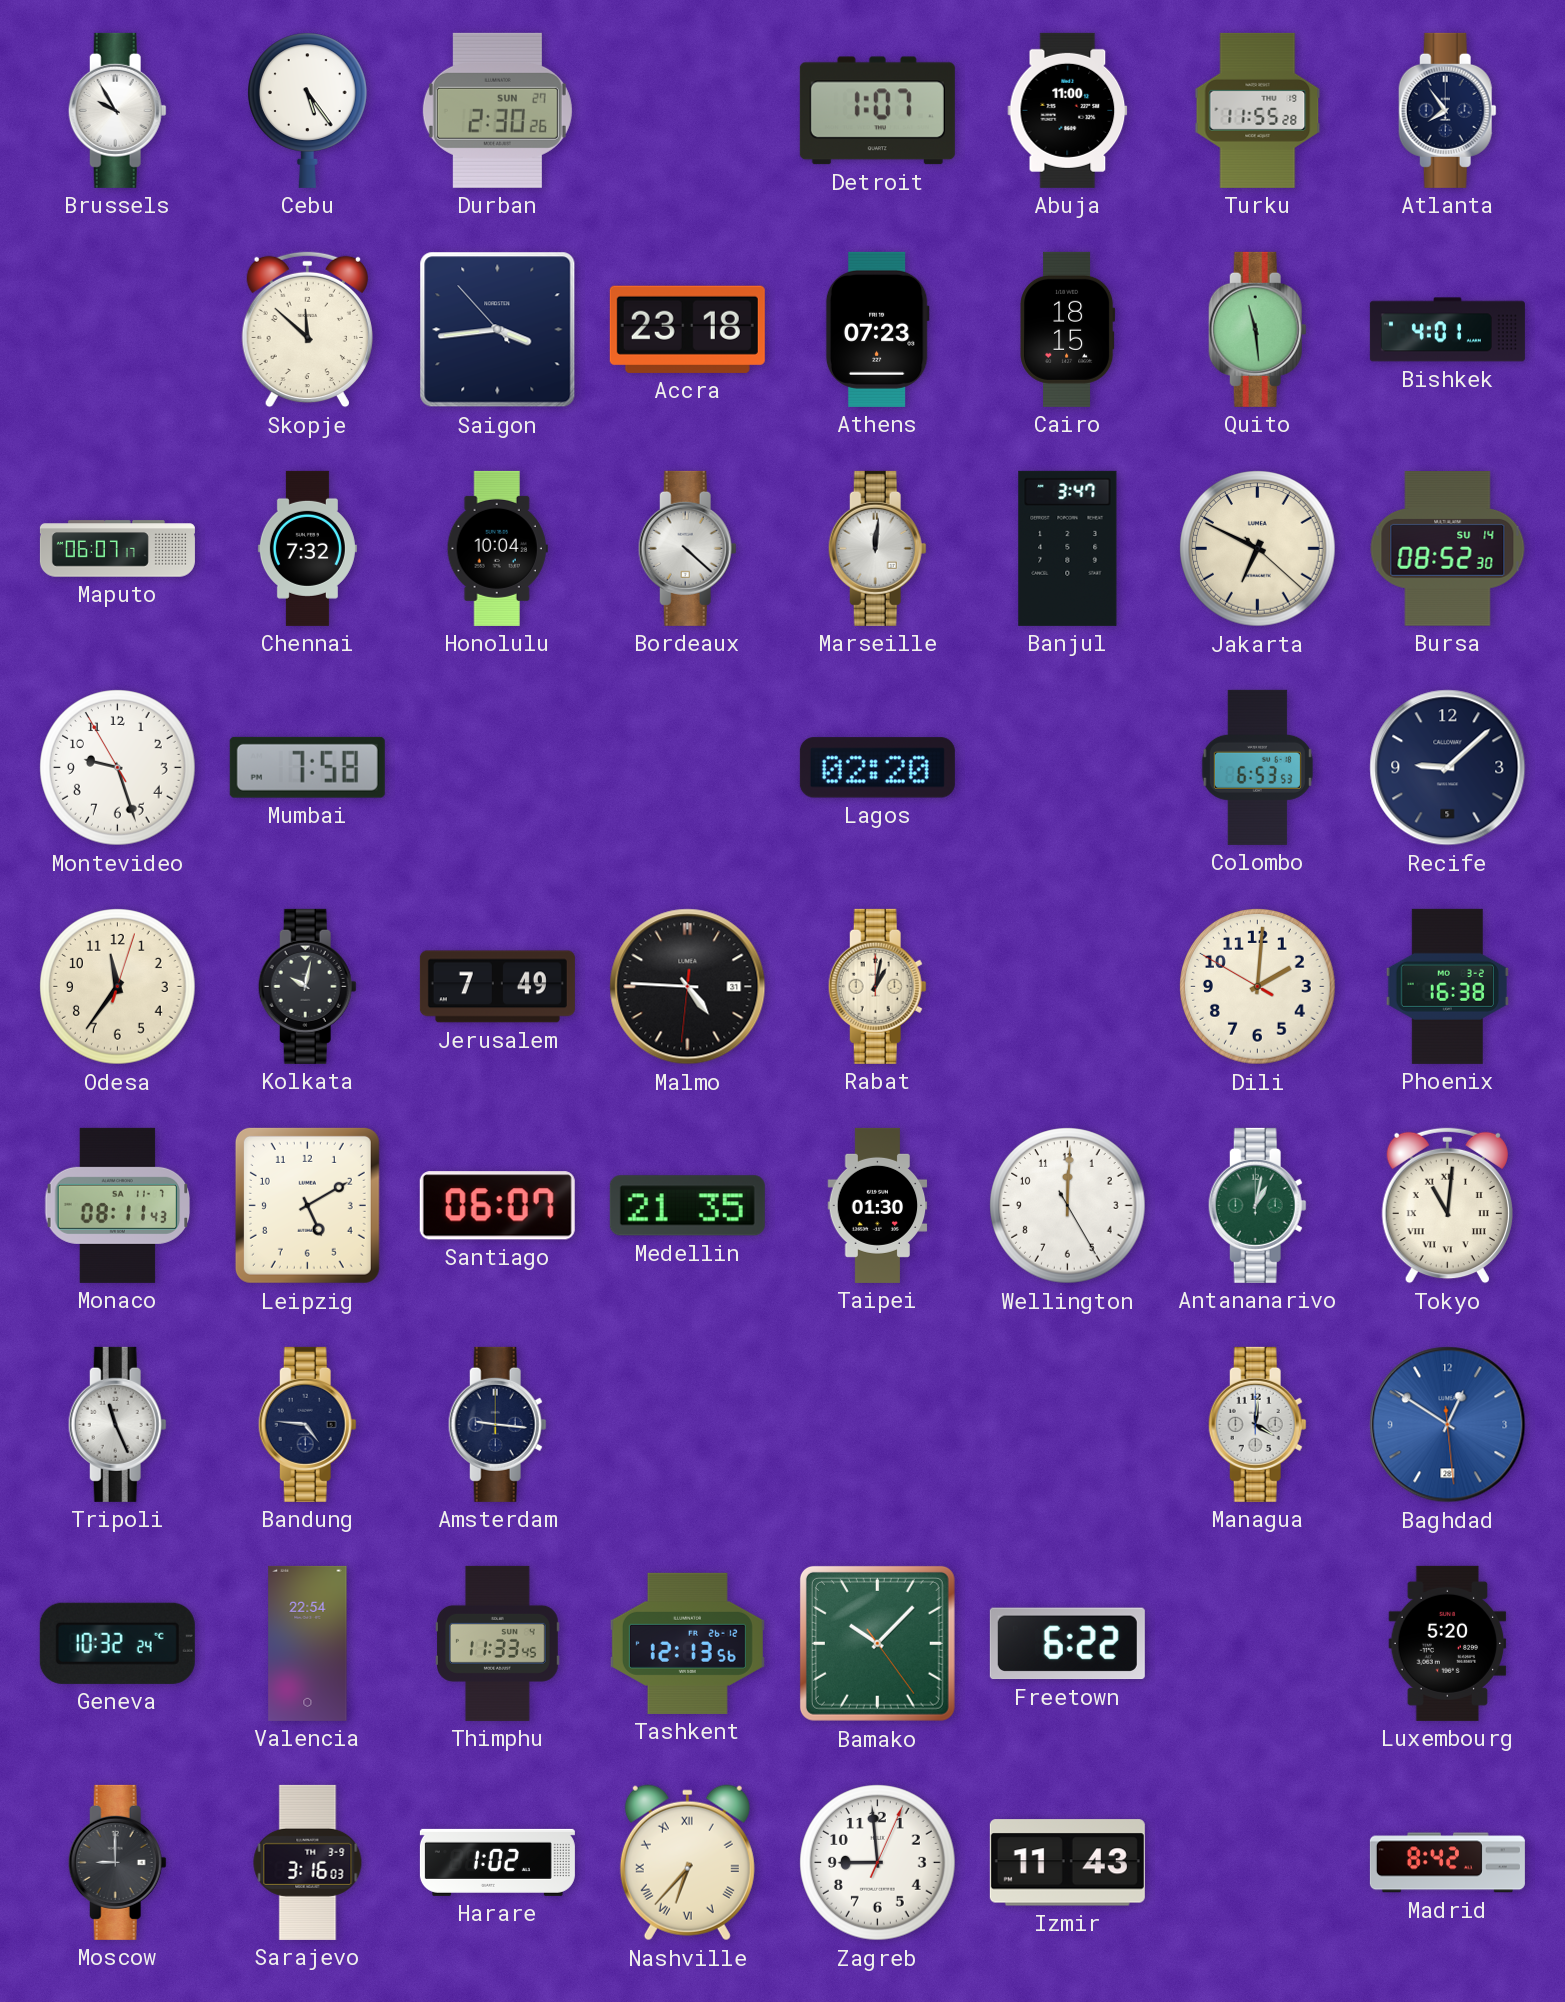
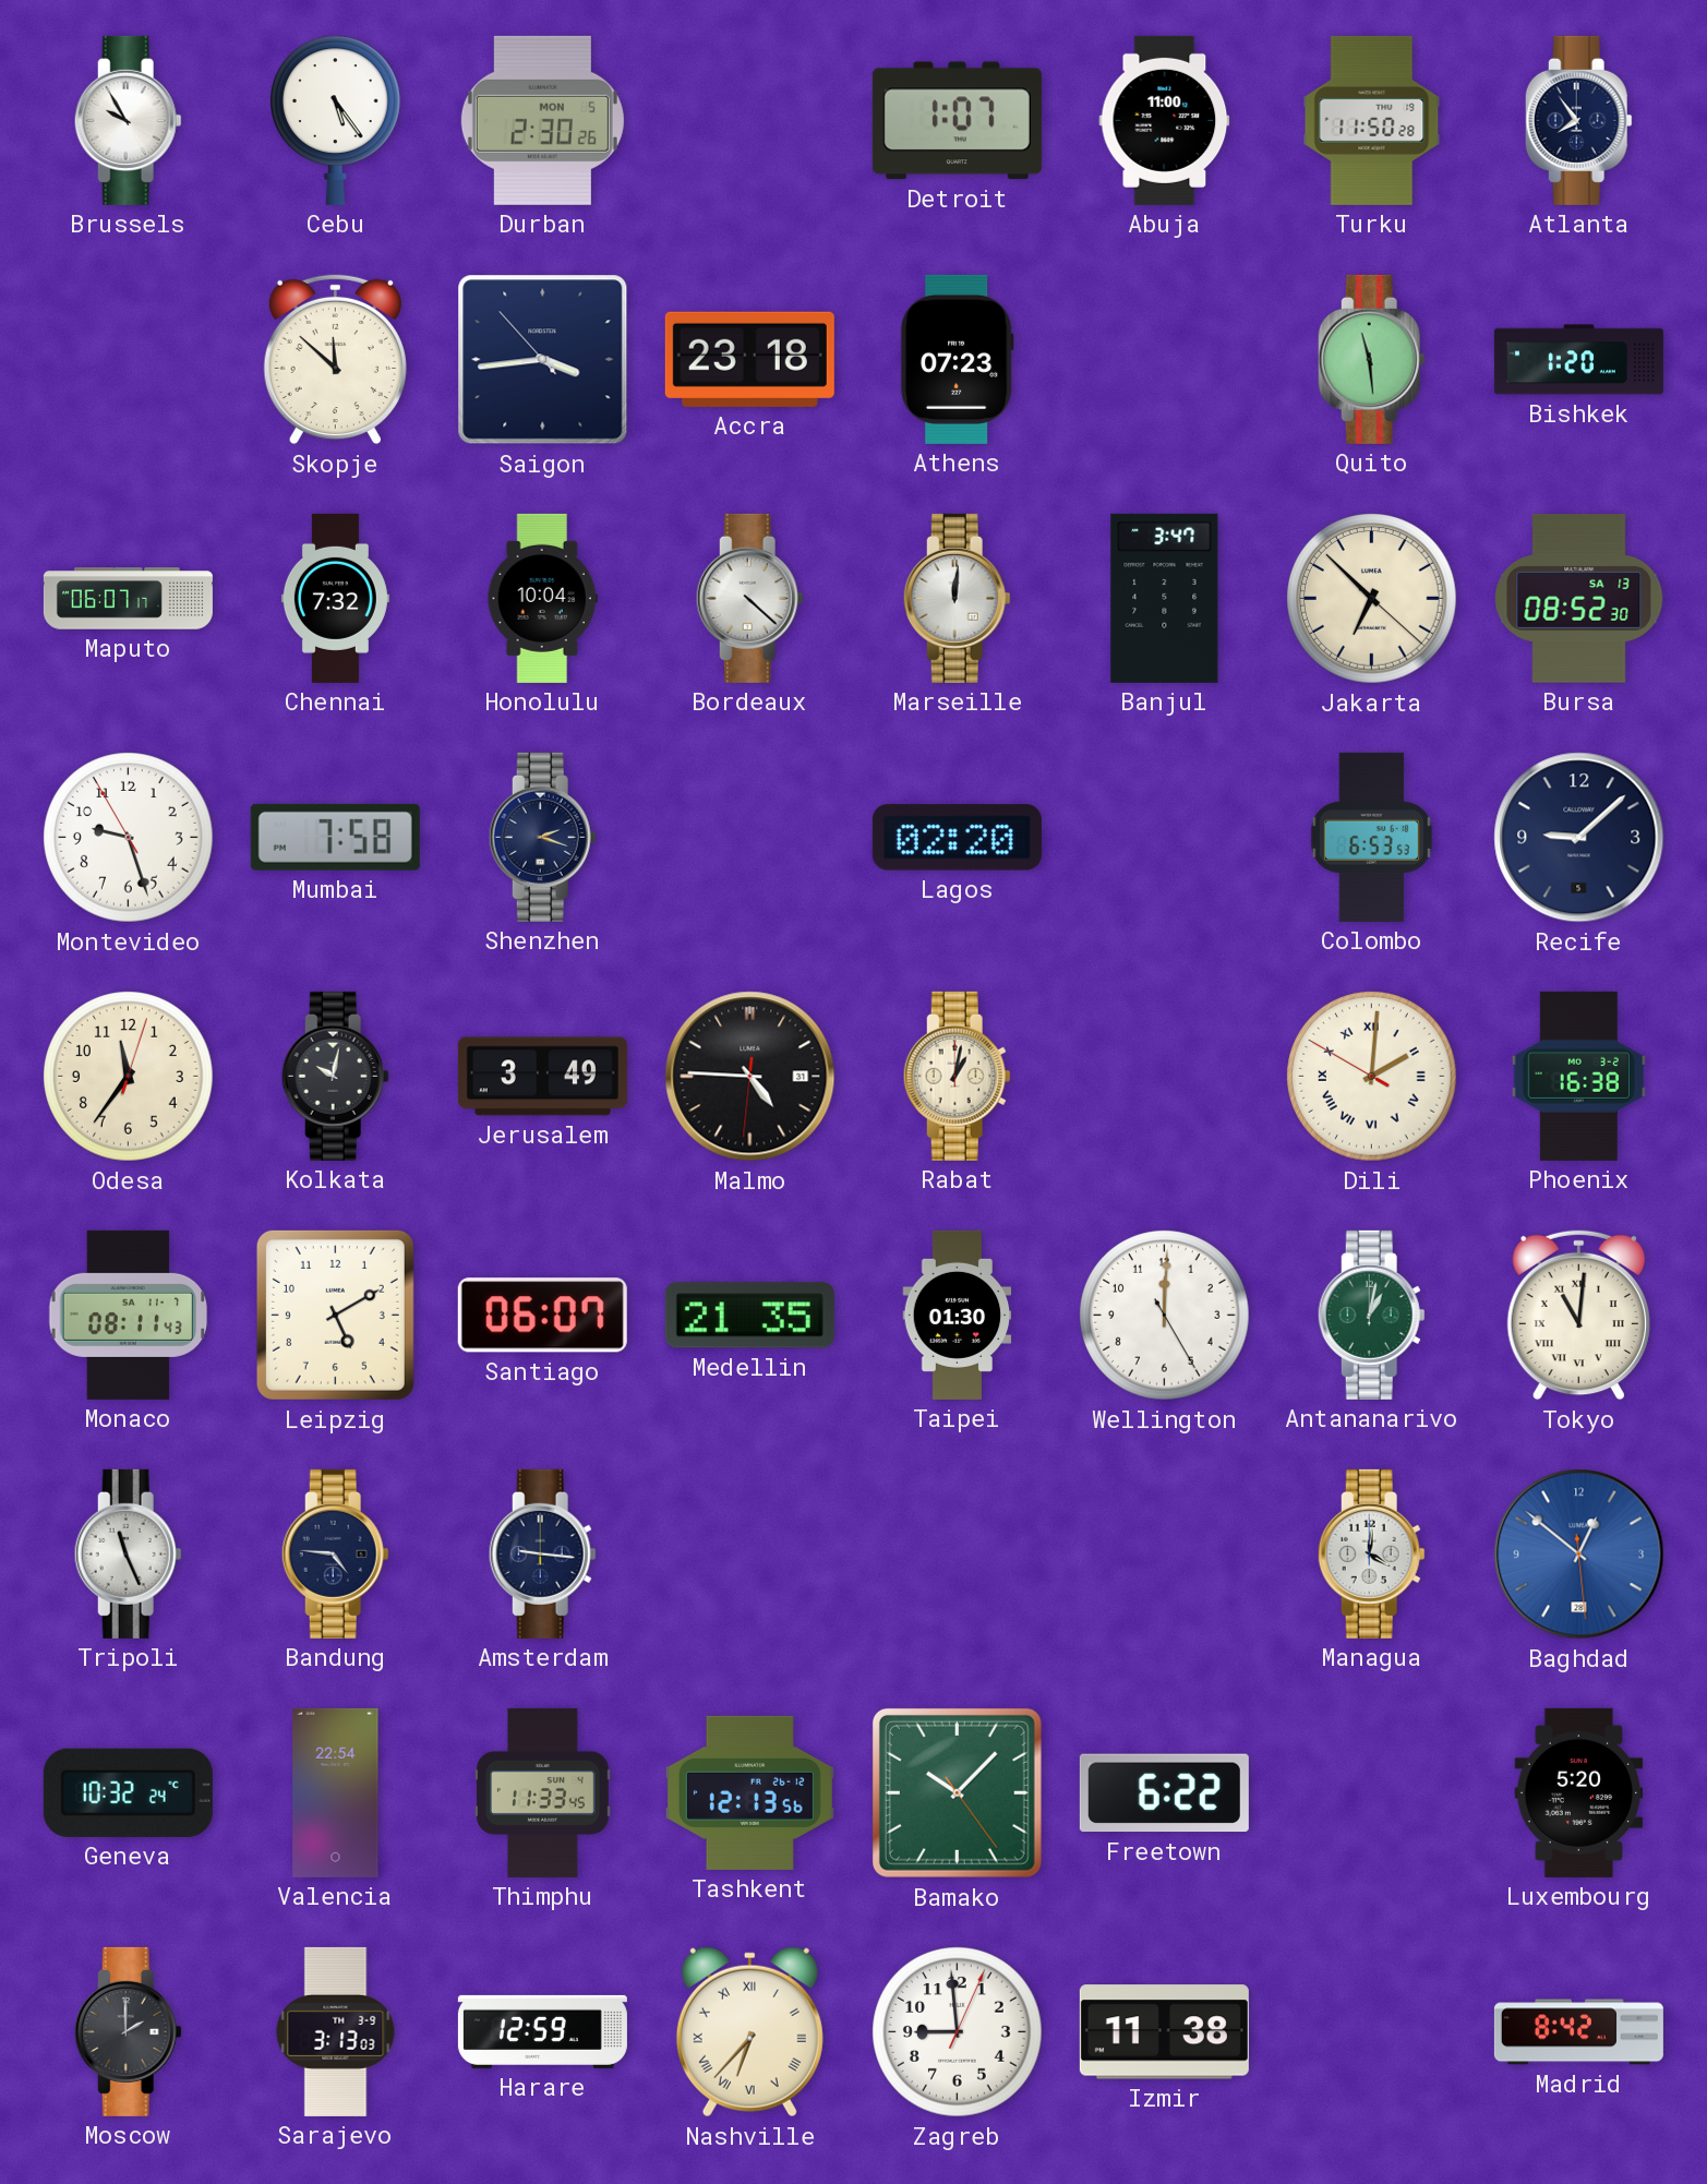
Durban date: SUN 27 -> MON 5 (542, 120)
Turku: 11:55 -> 11:50 (1372, 120)
Cairo: 18:15 -> none (1068, 329)
Bishkek: 4:01 -> 1:20 (1578, 360)
Jakarta: 6:49 -> 6:52 (1372, 599)
Bursa date: SU 14 -> SA 13 (1579, 599)
Shenzhen: none -> 2:18 (542, 837)
Jerusalem: 7:49 -> 3:49 (542, 1077)
Dili numerals: Arabic -> Roman (1372, 1077)
Baghdad: 12:50 -> 12:51 (1579, 1555)
Moscow: 9:00 -> 2:00 (128, 2031)
Sarajevo: 3:16 -> 3:13 (336, 2031)
Harare: 1:02 -> 12:59 (542, 2031)
Izmir: 11:43 -> 11:38 (1164, 2032)
